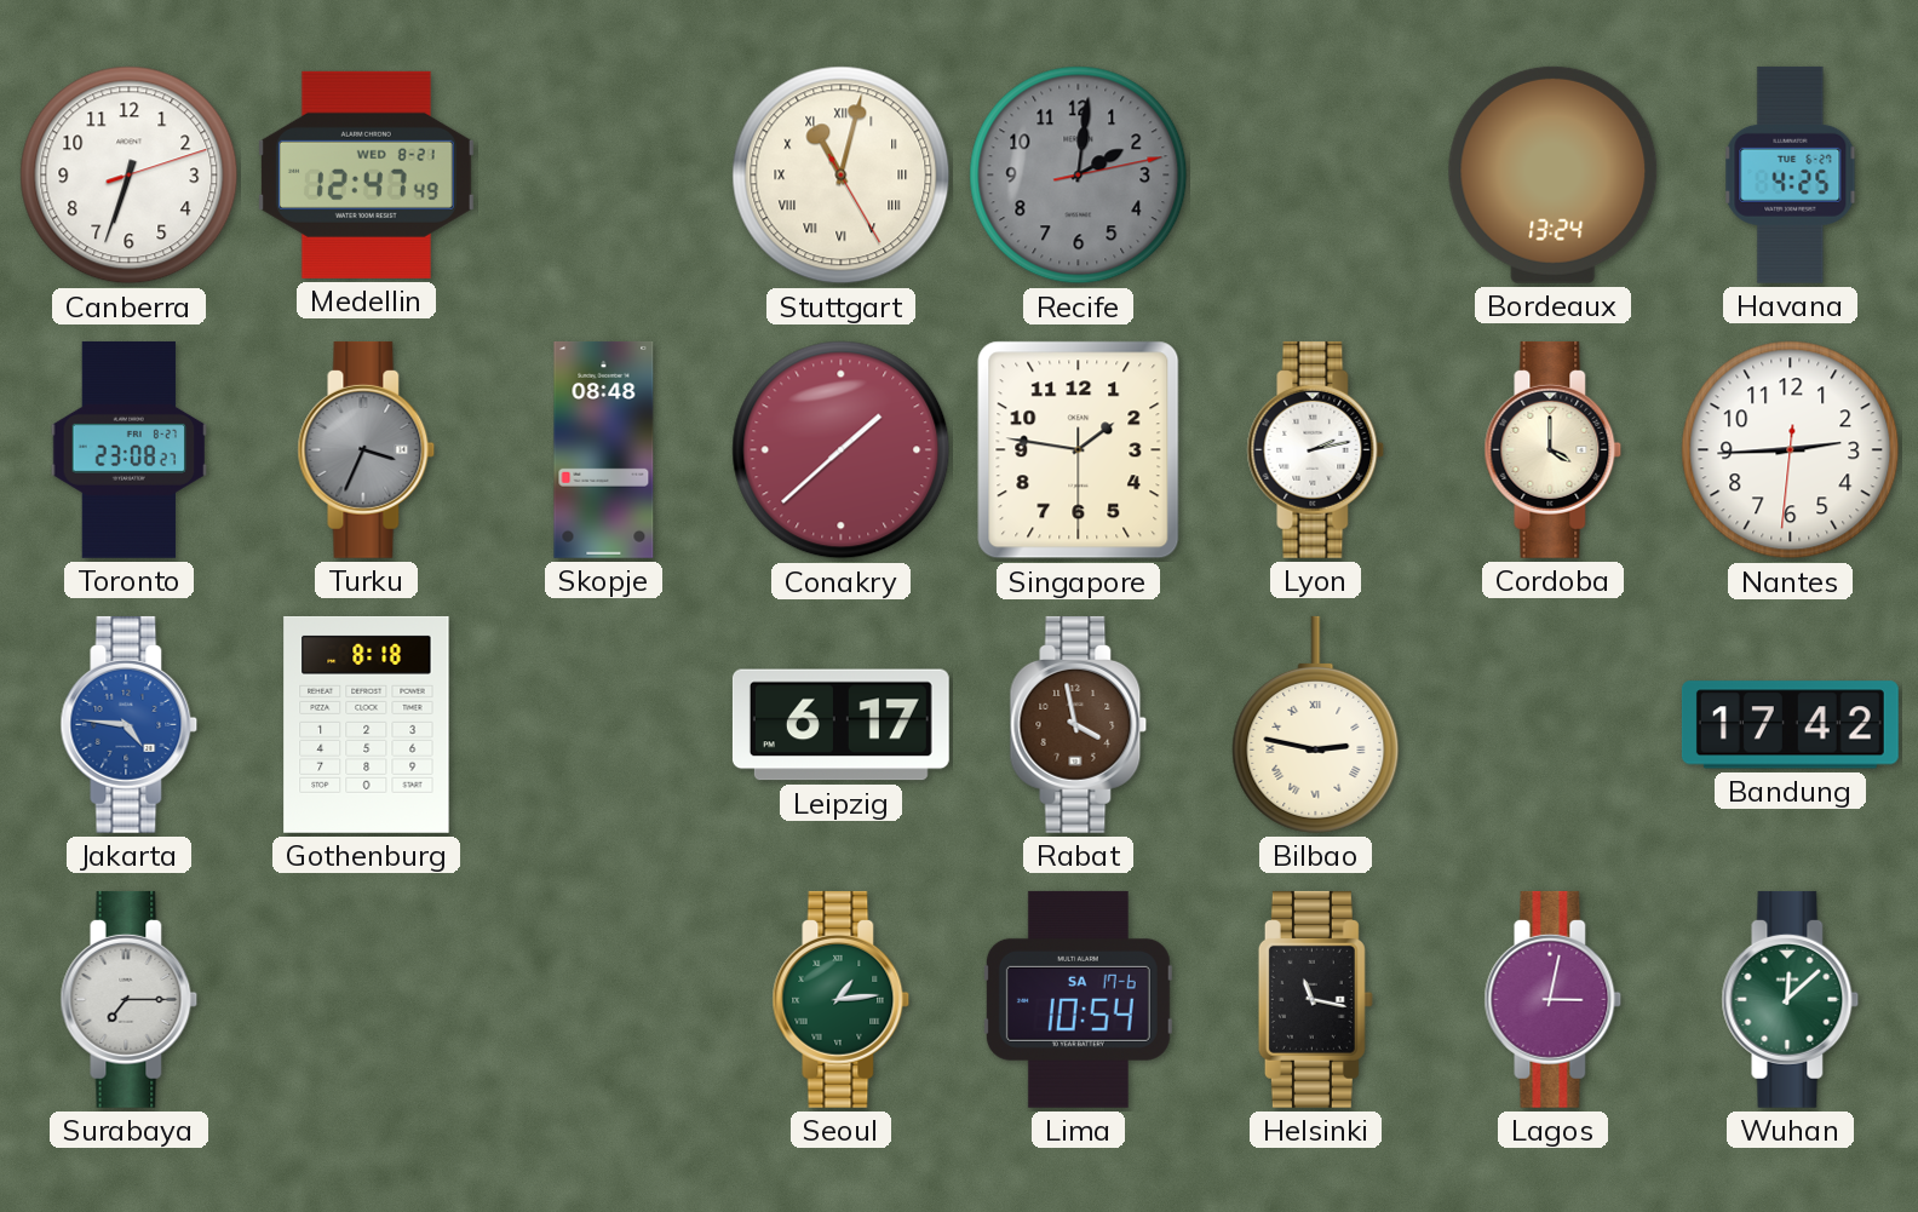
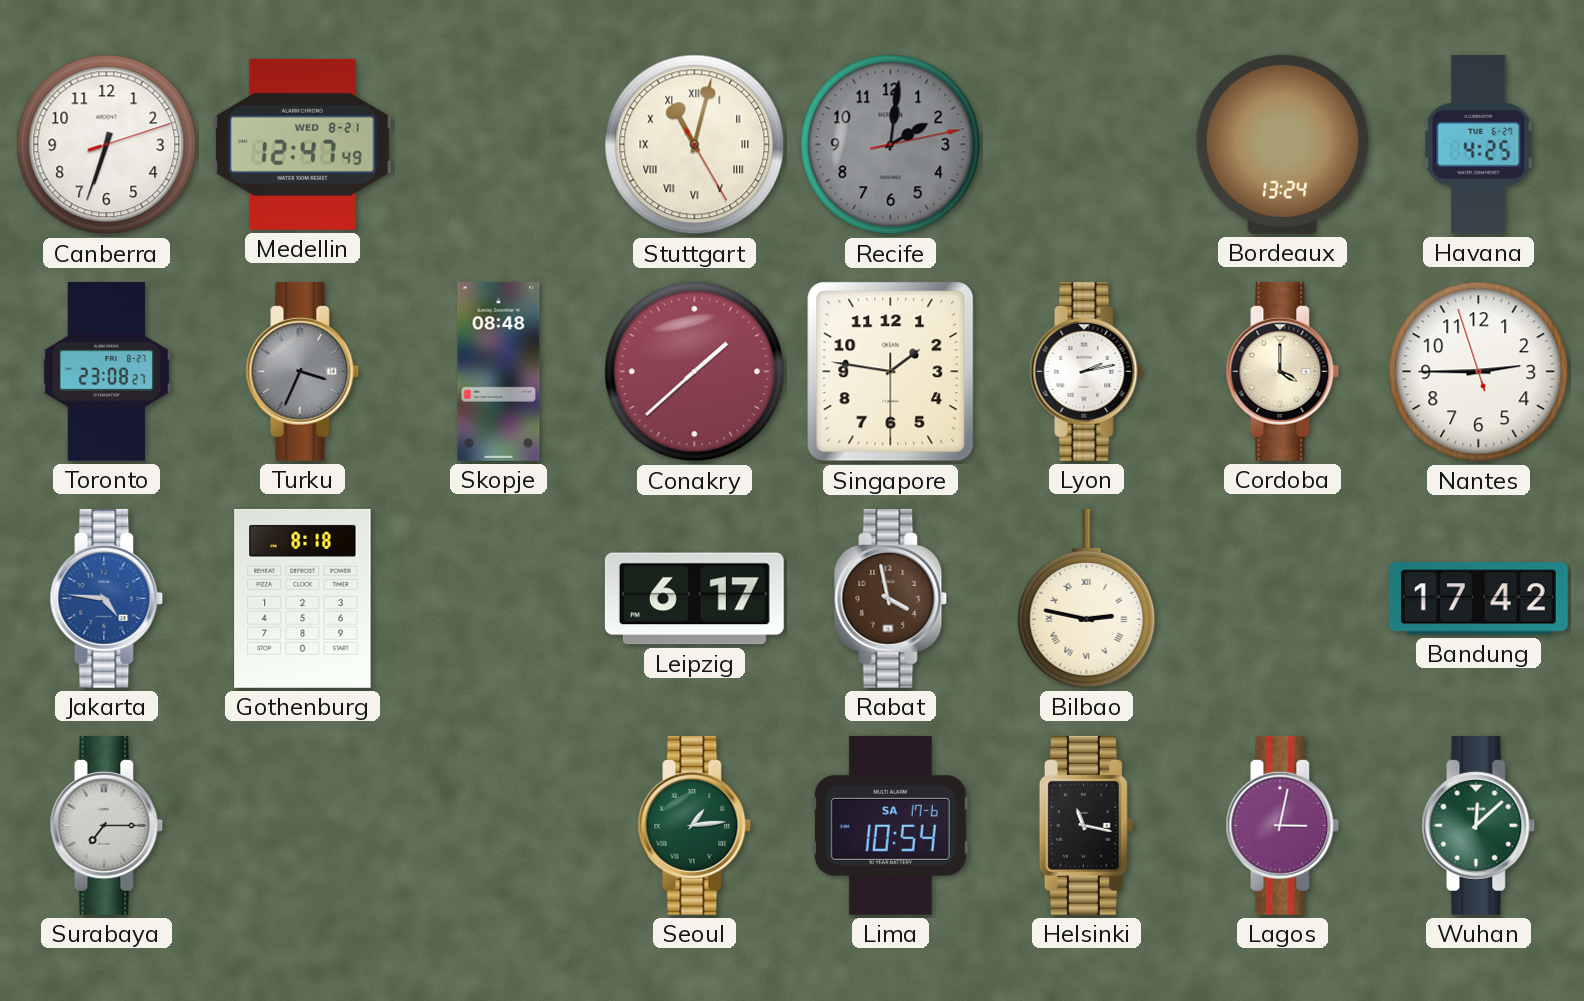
Nantes: 2:44:31 -> 2:44:57 (1479, 372)
